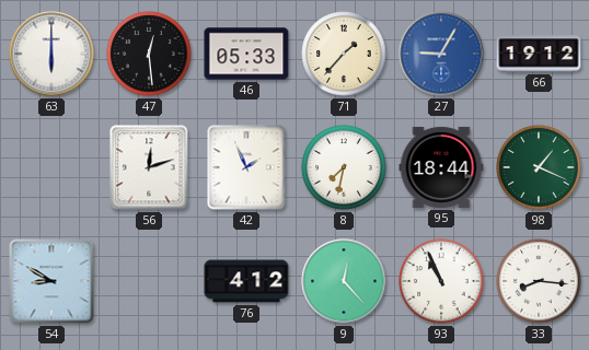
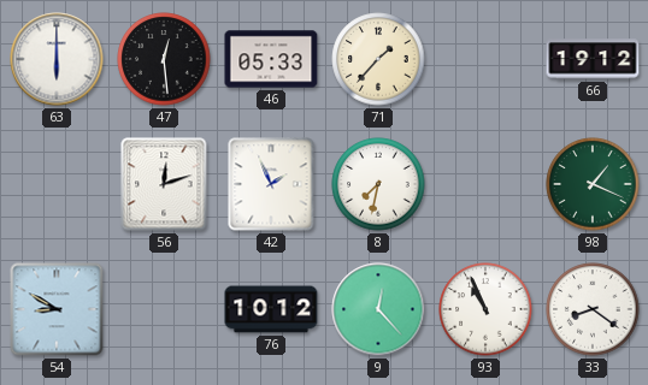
27: 9:05 -> none (441, 54)
95: 18:44 -> none (441, 167)
76: 4:12 -> 10:12 (271, 309)
33: 8:16 -> 8:21 (593, 309)
